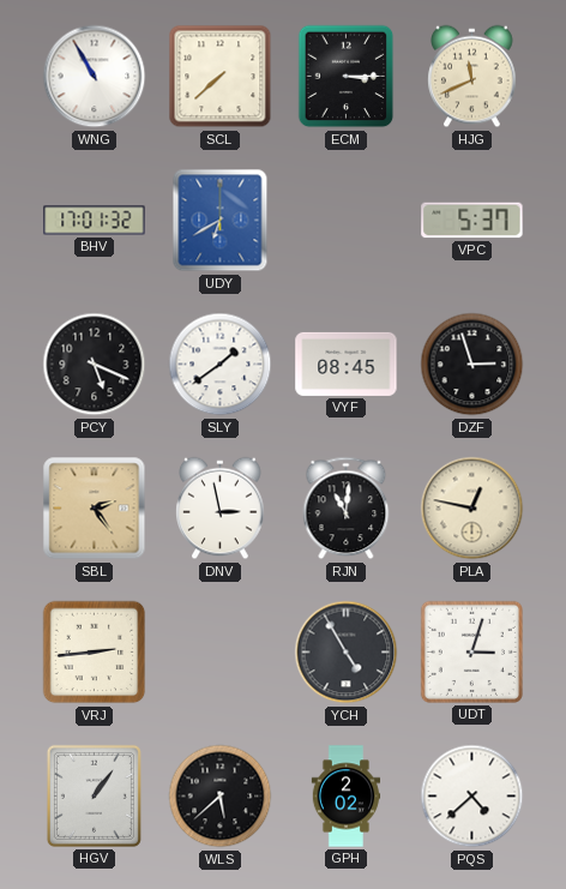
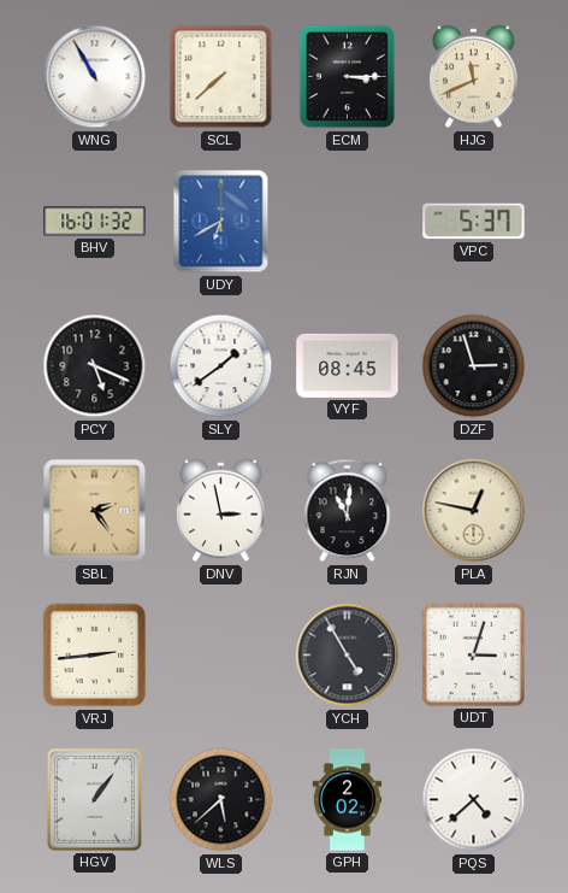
BHV: 17:01 -> 16:01 (95, 222)
